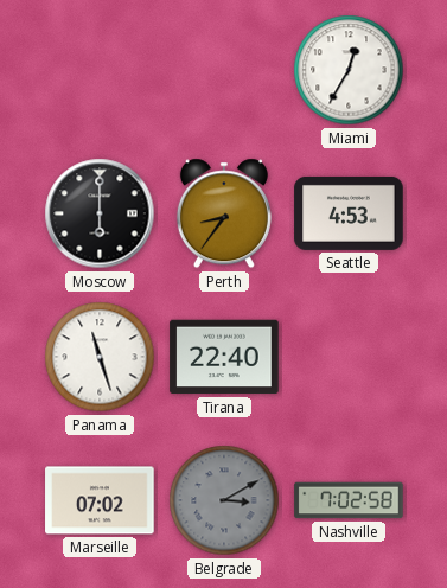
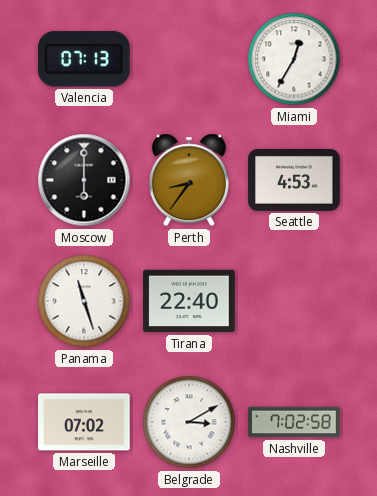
Valencia: none -> 07:13 (84, 59)
Belgrade dial: grey -> white (189, 422)
